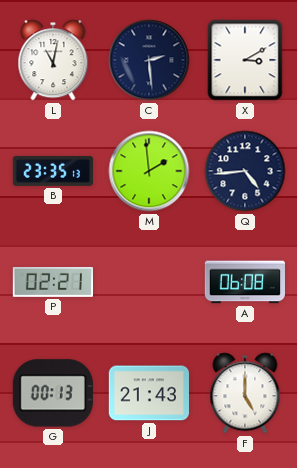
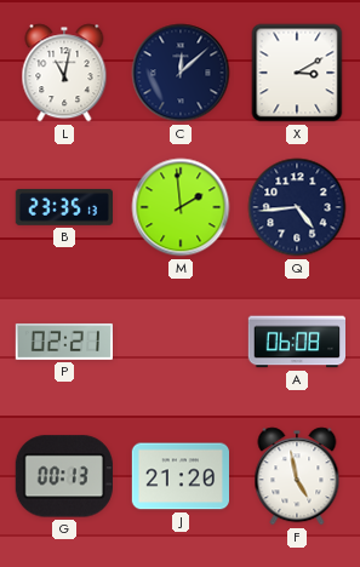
C: 2:29 -> 12:08 (181, 73)
J: 21:43 -> 21:20 (179, 476)
F: 5:00 -> 4:58 (297, 476)
